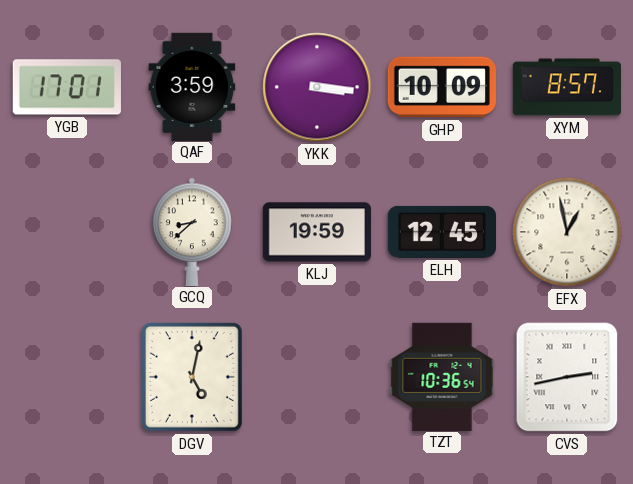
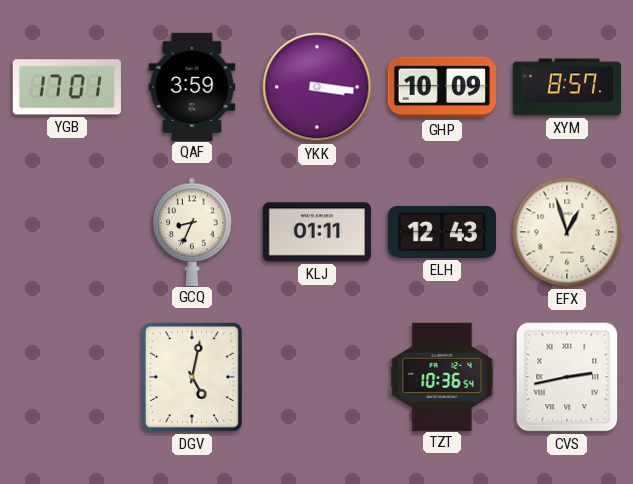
GCQ: 8:38 -> 8:34 (192, 231)
KLJ: 19:59 -> 01:11 (316, 232)
ELH: 12:45 -> 12:43 (441, 232)
EFX: 12:58 -> 12:57 (567, 232)
